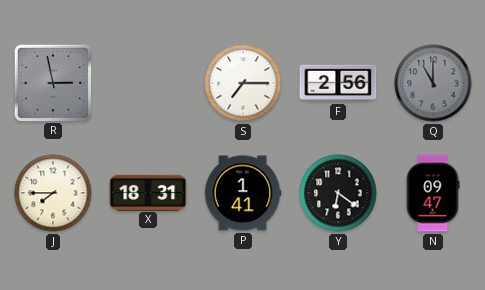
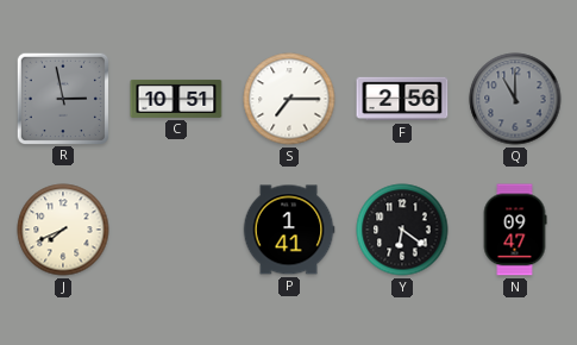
C: none -> 10:51 (176, 99)
J: 7:45 -> 7:41 (63, 230)
X: 18:31 -> none (148, 192)
